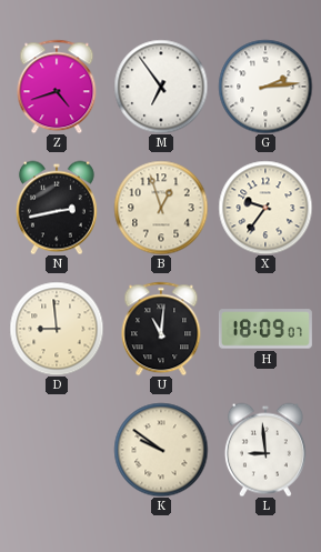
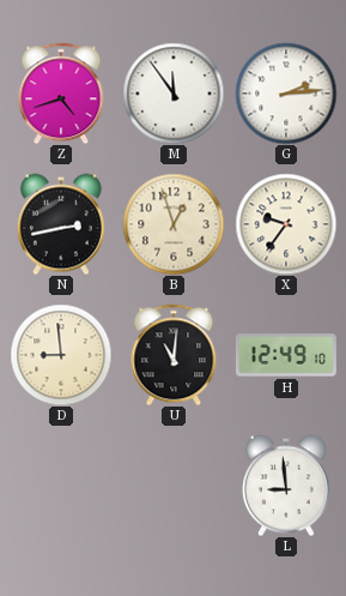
M: 6:54 -> 11:54 (174, 94)
H: 18:09 -> 12:49 (286, 355)
K: 9:51 -> none (161, 450)
